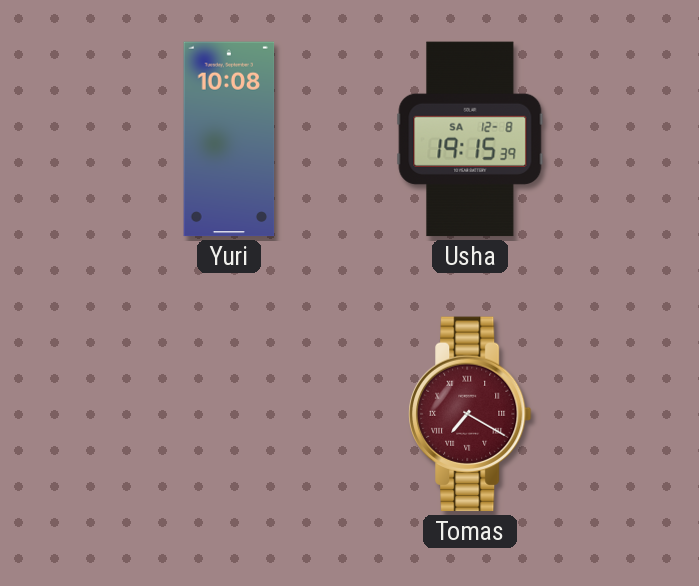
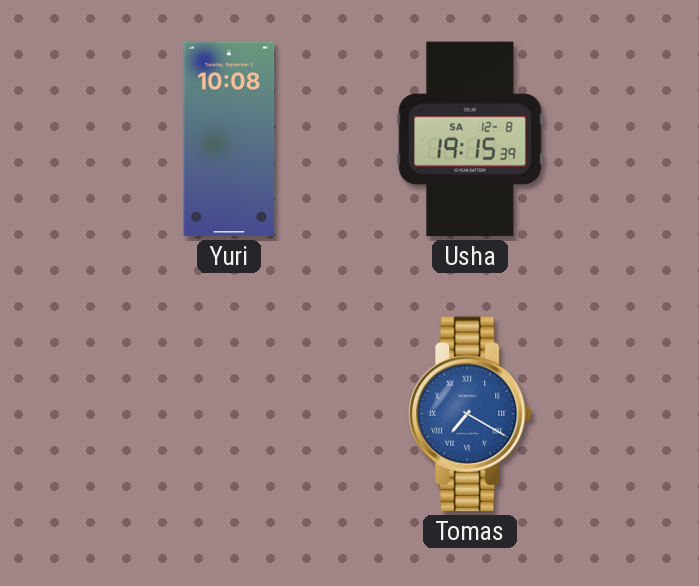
Tomas dial: burgundy -> blue (470, 414)
